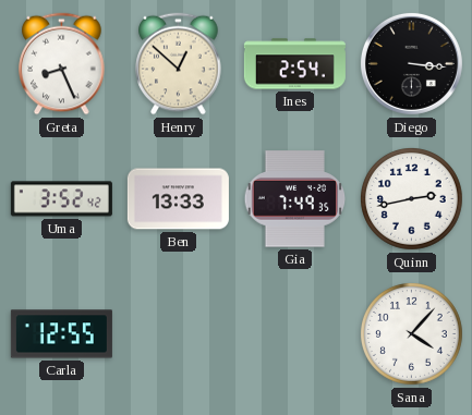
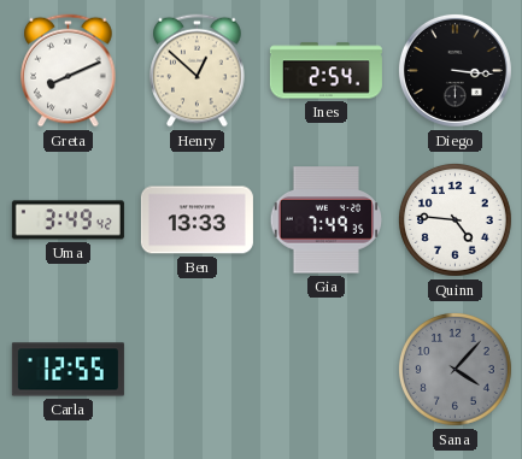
Greta: 8:26 -> 8:11 (69, 71)
Uma: 3:52 -> 3:49 (68, 220)
Quinn: 2:43 -> 4:46 (456, 220)
Sana dial: white -> grey (456, 370)
